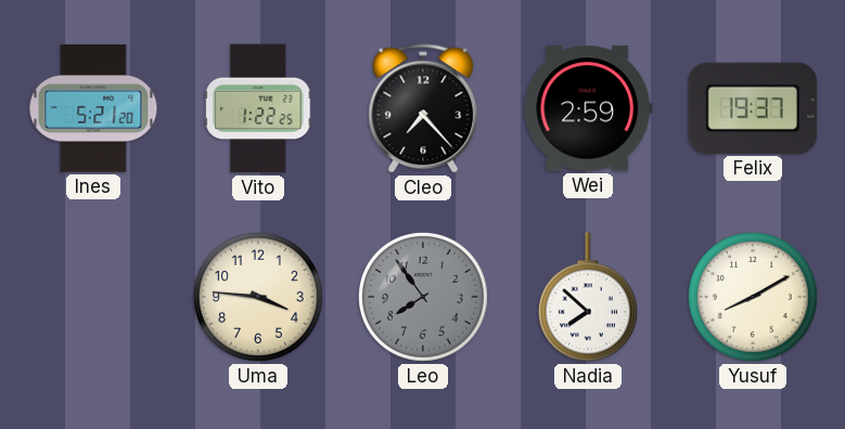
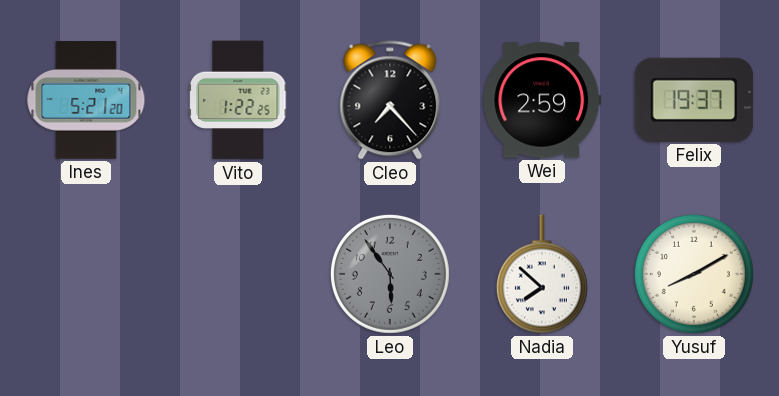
Uma: 3:46 -> none (258, 297)
Leo: 7:54 -> 5:54 (390, 274)
